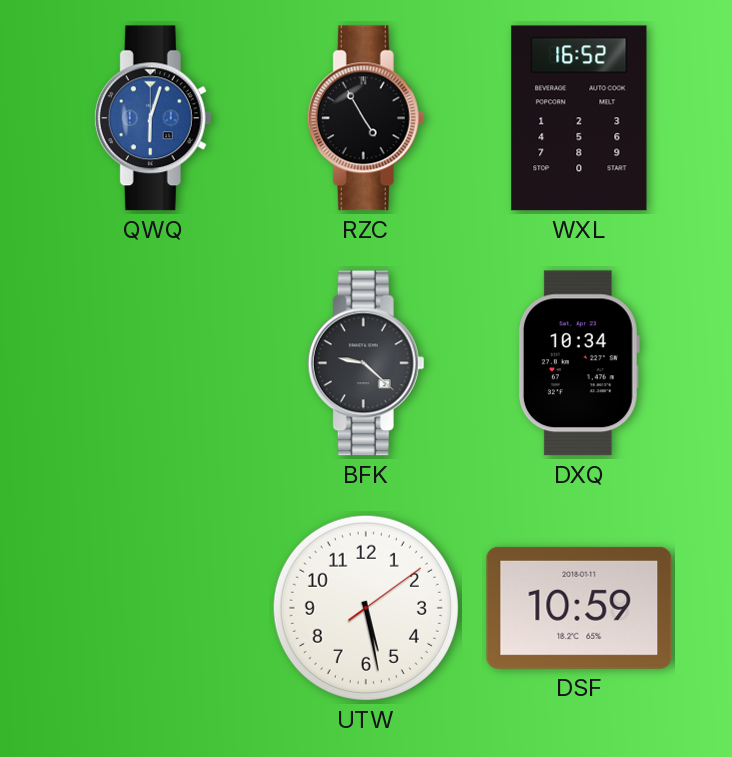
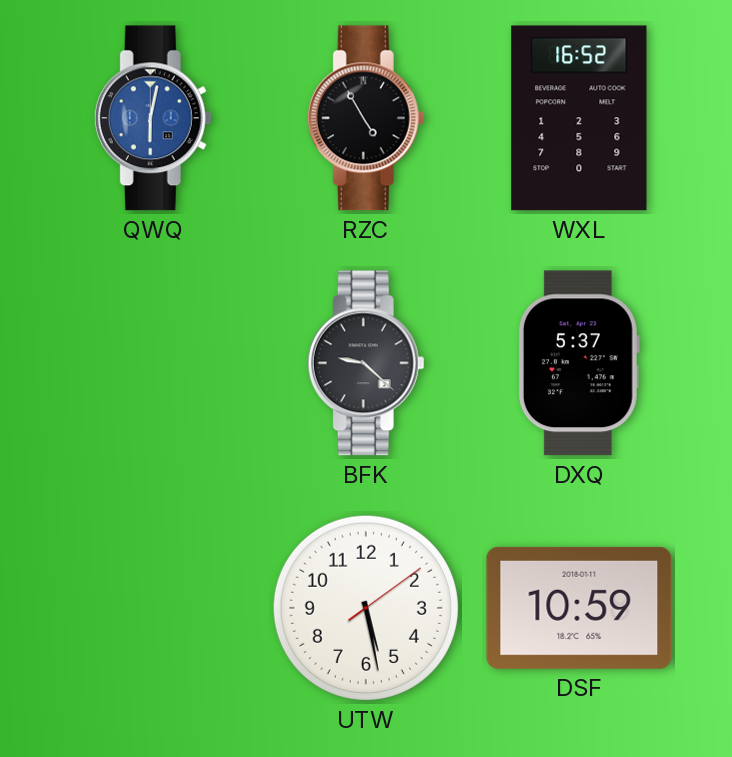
QWQ: 6:03 -> 6:02 (153, 118)
DXQ: 10:34 -> 5:37 (579, 363)
